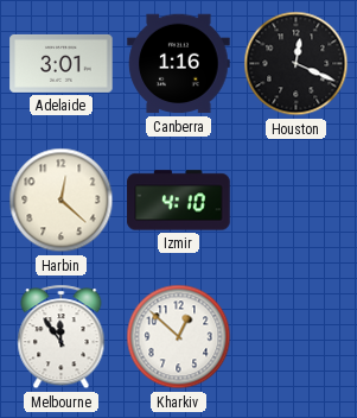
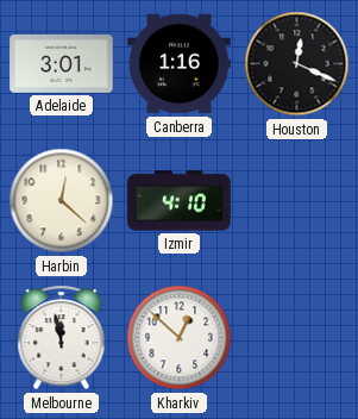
Melbourne: 11:54 -> 11:58 (62, 338)
